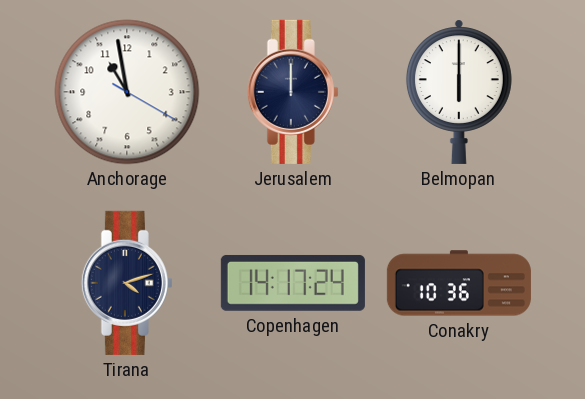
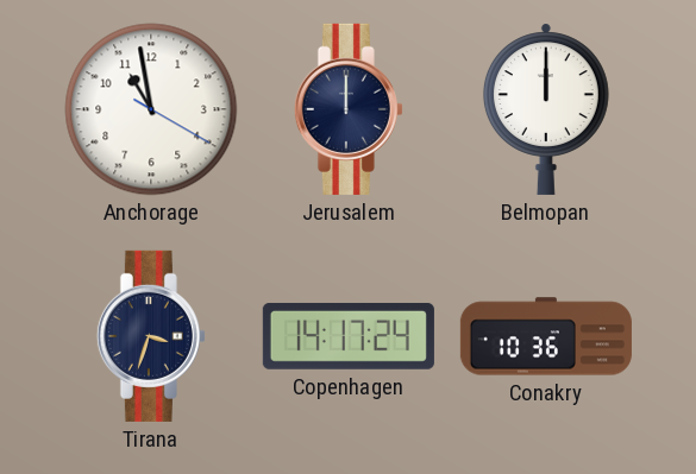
Belmopan: 6:00 -> 12:00 (546, 109)
Tirana: 4:12 -> 3:33 (151, 336)
